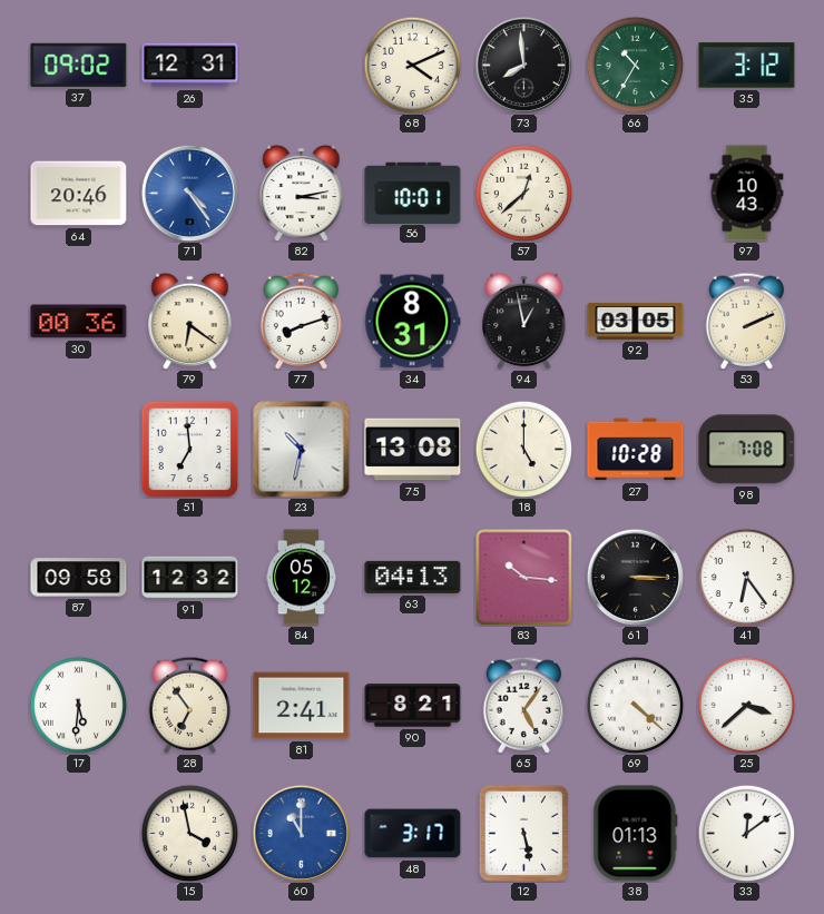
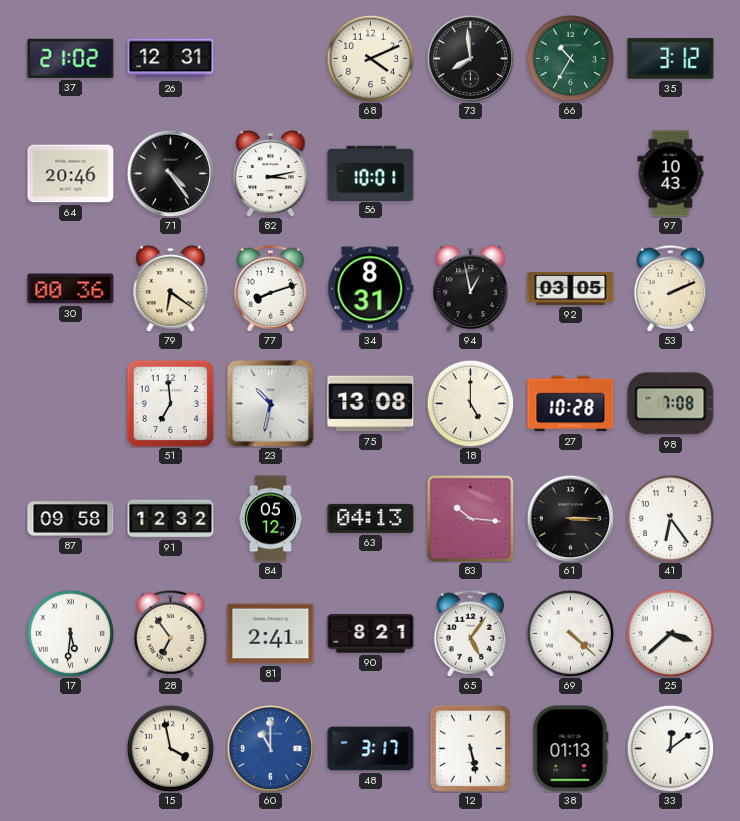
37: 09:02 -> 21:02 (71, 58)
71 dial: blue -> black (170, 173)
57: 12:38 -> none (523, 193)
